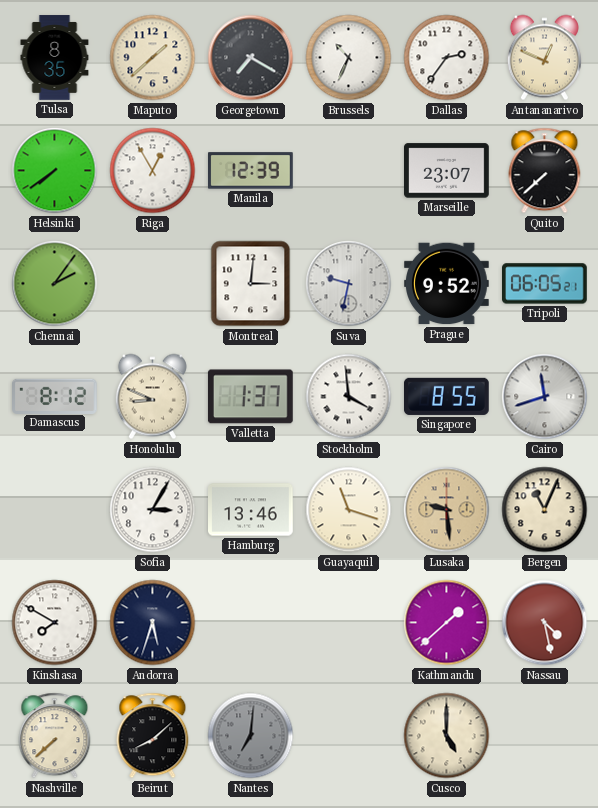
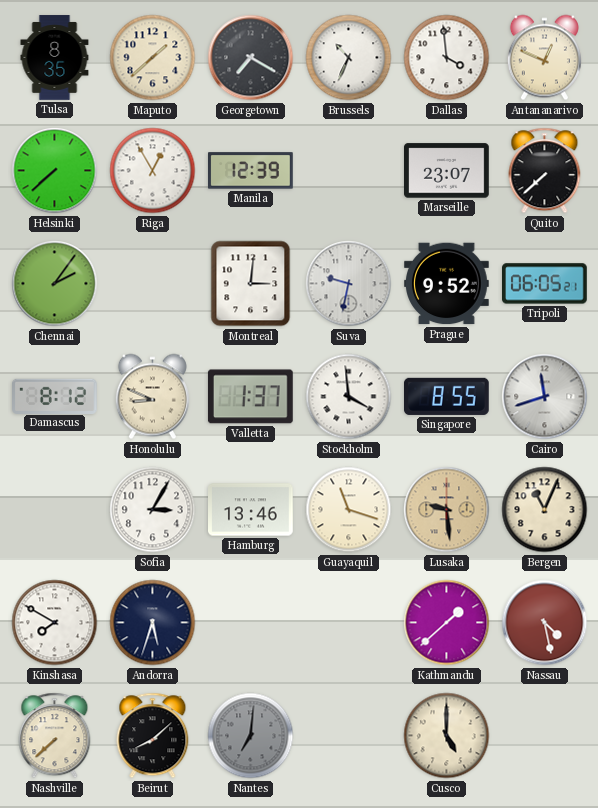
Dallas: 2:36 -> 3:59 (447, 58)
Helsinki: 7:39 -> 7:38 (55, 171)
